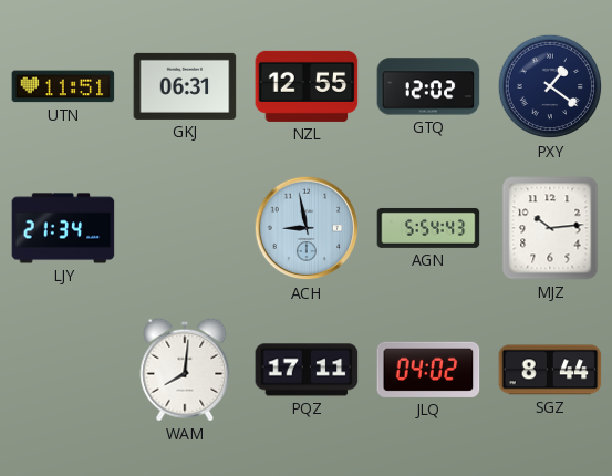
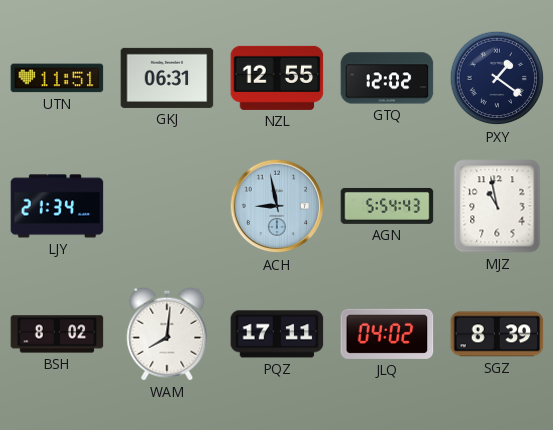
MJZ: 10:14 -> 10:58 (497, 206)
BSH: none -> 8:02 (57, 334)
SGZ: 8:44 -> 8:39 (497, 334)
